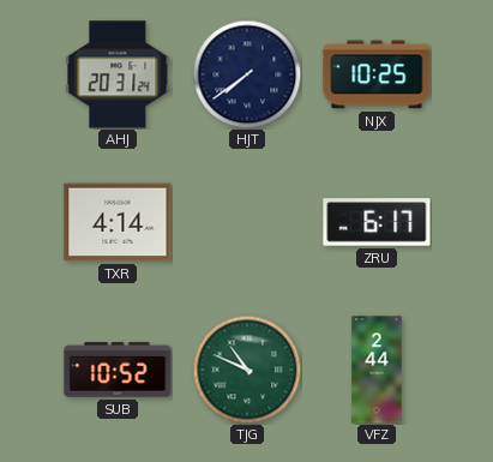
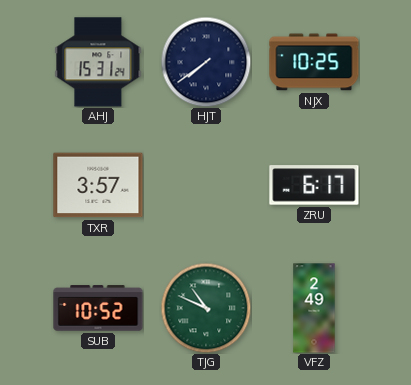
AHJ: 20:31 -> 15:31 (98, 62)
TXR: 4:14 -> 3:57 (98, 185)
VFZ: 2:44 -> 2:49 (314, 308)
